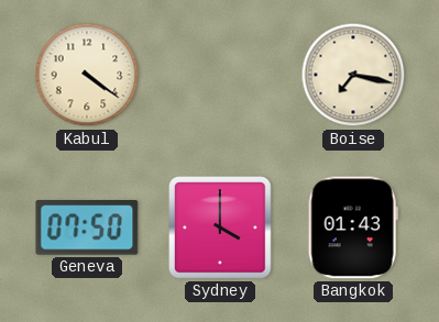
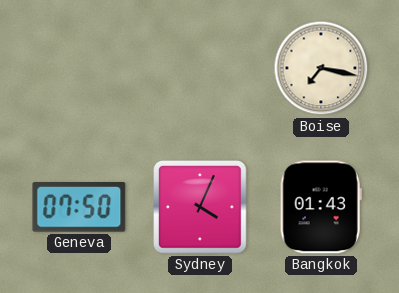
Kabul: 4:21 -> none (87, 75)
Sydney: 4:00 -> 4:04 (201, 208)
